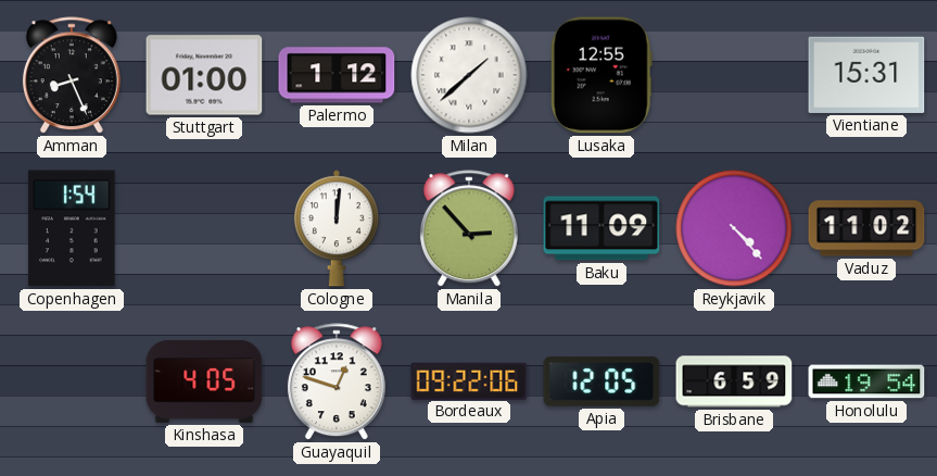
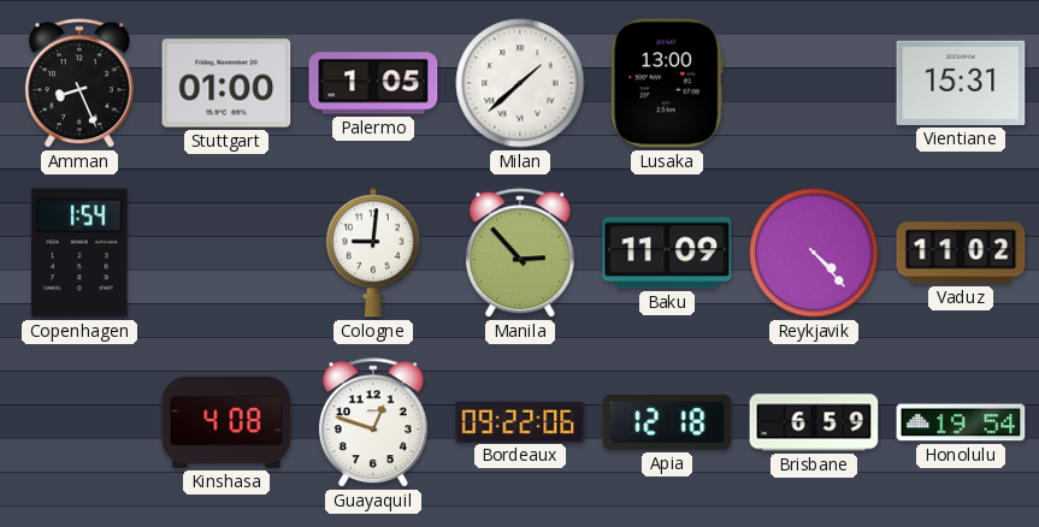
Palermo: 1:12 -> 1:05 (373, 83)
Lusaka: 12:55 -> 13:00 (667, 83)
Cologne: 12:01 -> 9:01 (373, 253)
Kinshasa: 4:05 -> 4:08 (226, 422)
Apia: 12:05 -> 12:18 (667, 422)
